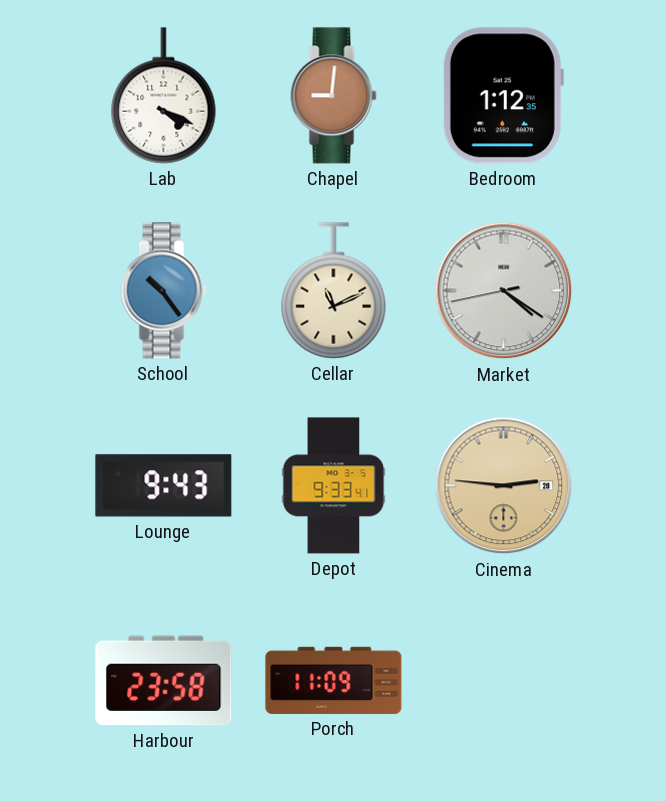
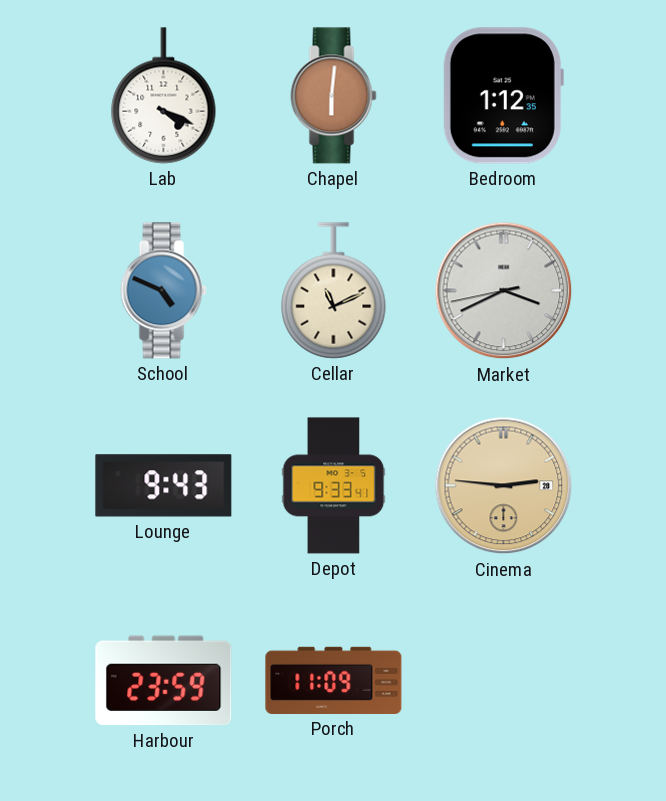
Chapel: 9:01 -> 6:01 (334, 96)
School: 10:24 -> 4:49 (164, 291)
Market: 4:20 -> 3:40 (504, 291)
Harbour: 23:58 -> 23:59 (164, 681)
